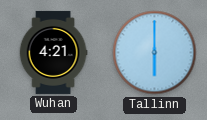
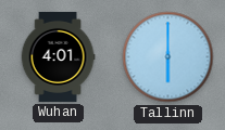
Wuhan: 4:21 -> 4:01 (58, 56)
